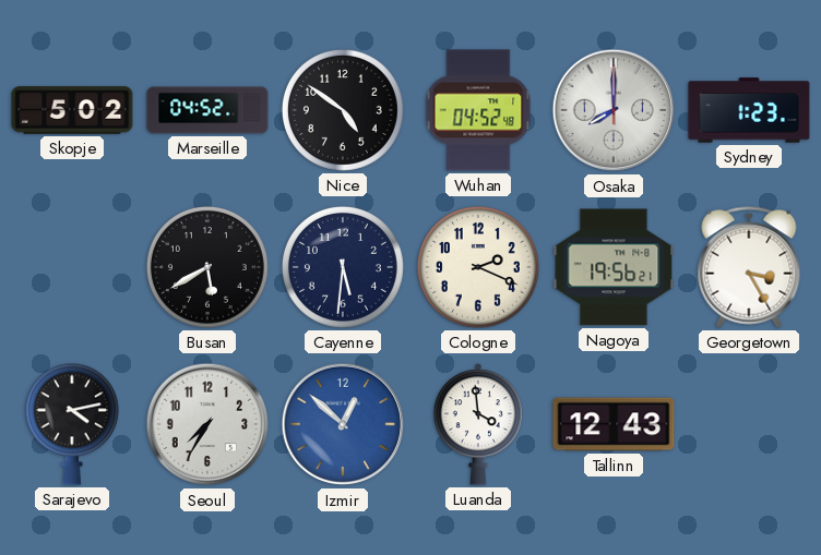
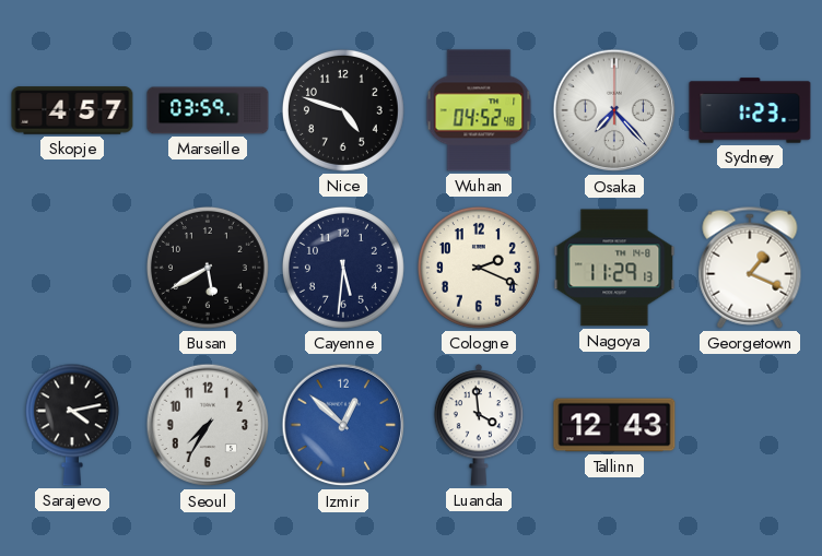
Skopje: 5:02 -> 4:57 (72, 110)
Marseille: 04:52 -> 03:59 (208, 110)
Nice: 4:51 -> 4:48 (343, 110)
Osaka: 8:00 -> 7:23 (614, 110)
Nagoya: 19:56 -> 11:29 (614, 268)
Georgetown: 3:25 -> 1:19 (750, 268)
